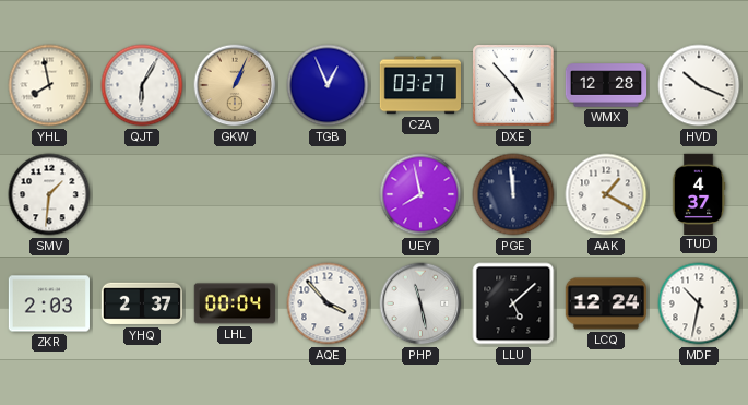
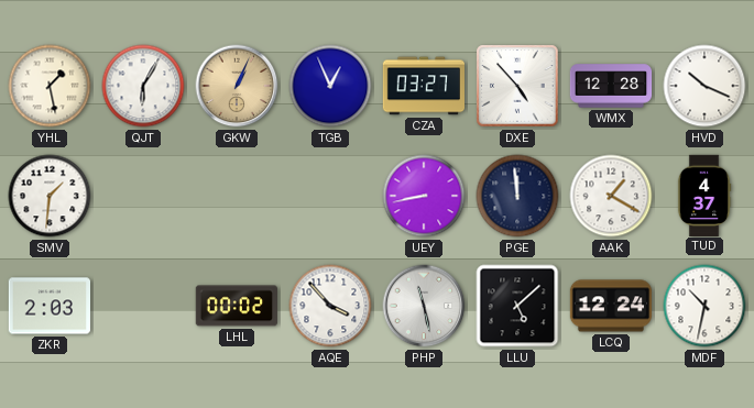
YHL: 7:58 -> 1:28 (50, 86)
UEY: 7:58 -> 8:43 (424, 196)
YHQ: 2:37 -> none (142, 303)
LHL: 00:04 -> 00:02 (237, 306)
